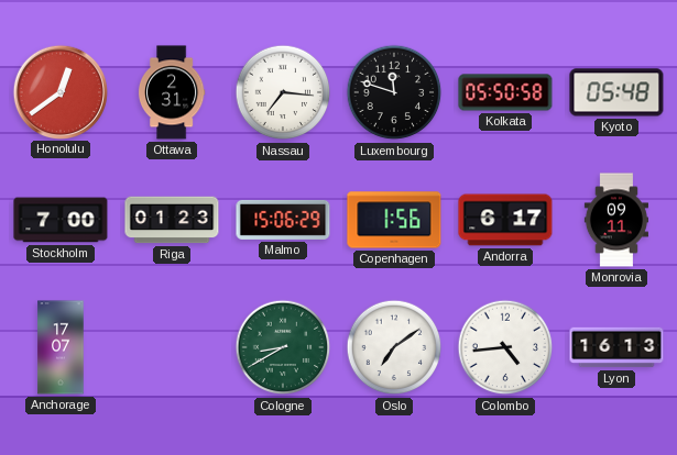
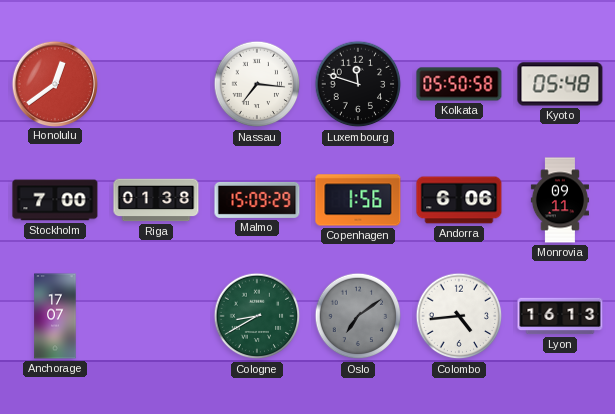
Ottawa: 2:31 -> none (172, 92)
Riga: 01:23 -> 01:38 (156, 200)
Malmo: 15:06 -> 15:09 (257, 200)
Andorra: 6:17 -> 6:06 (459, 200)
Oslo dial: white -> grey (358, 316)
